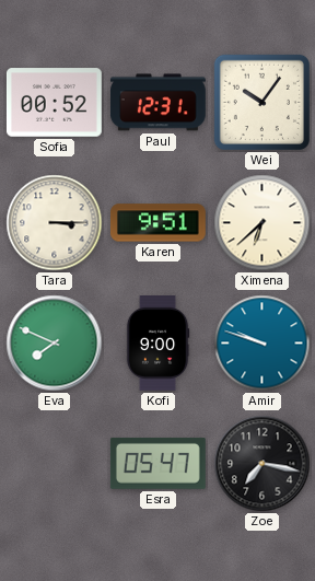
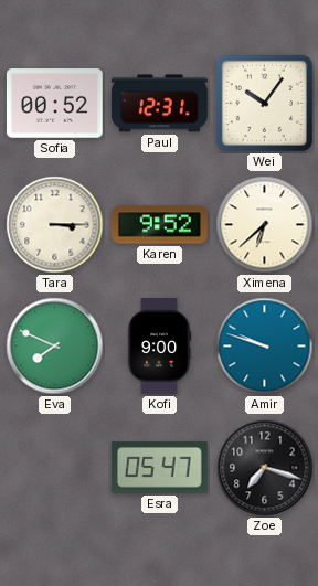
Karen: 9:51 -> 9:52 (159, 225)
Zoe: 7:17 -> 7:18 (265, 468)
